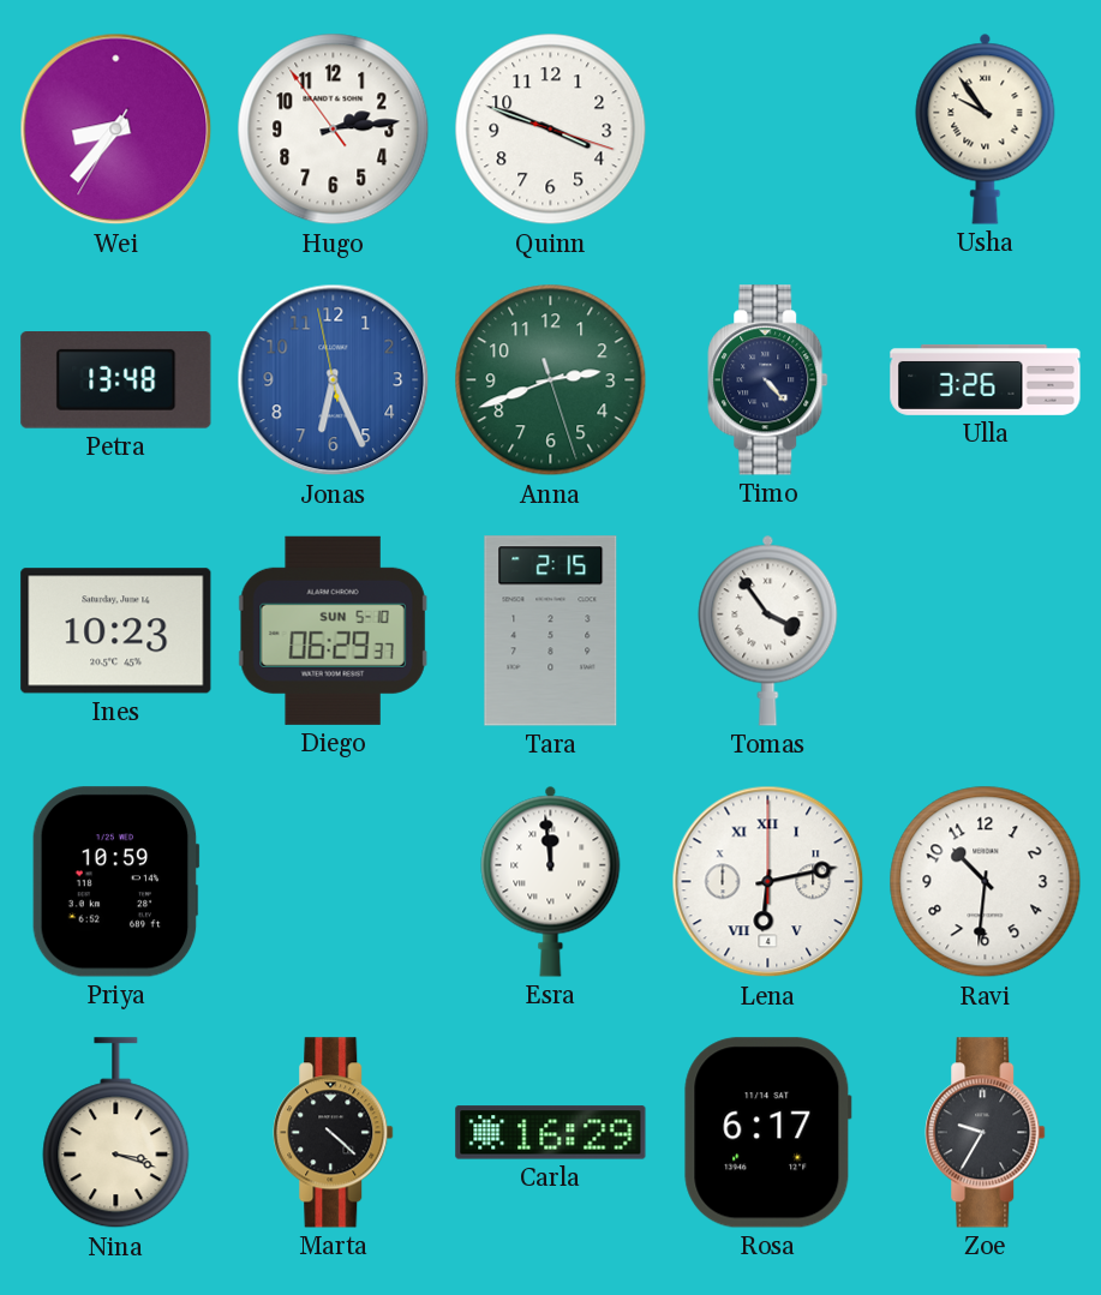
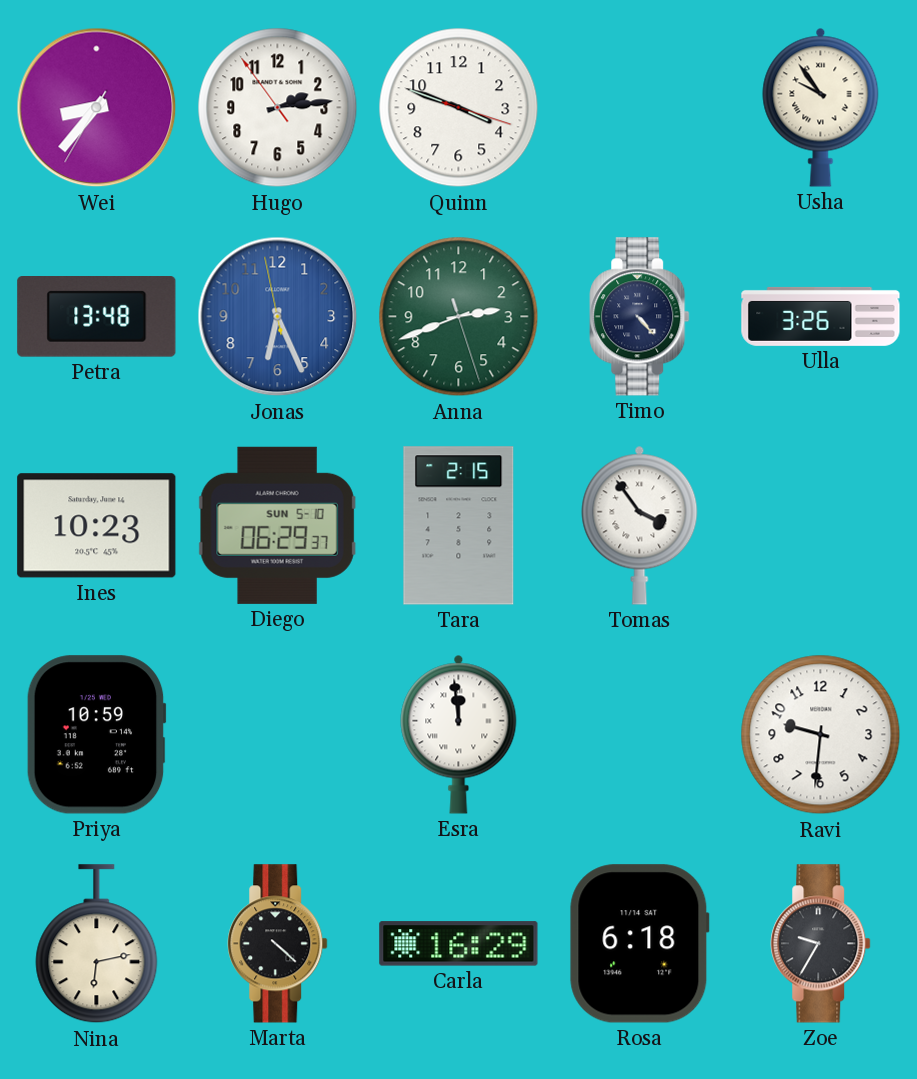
Lena: 6:13 -> none (768, 882)
Ravi: 10:31 -> 9:31 (821, 735)
Nina: 3:18 -> 6:13 (97, 944)
Rosa: 6:17 -> 6:18 (640, 944)
